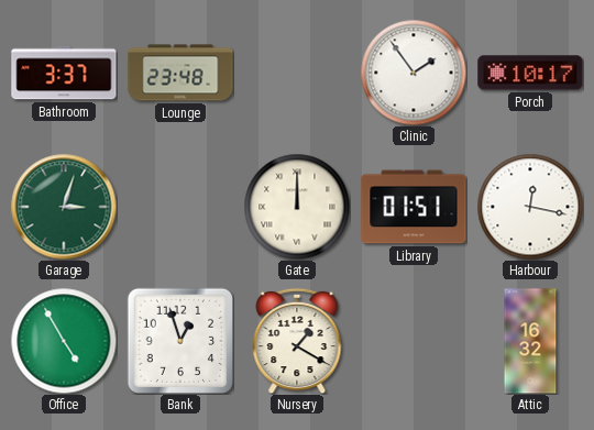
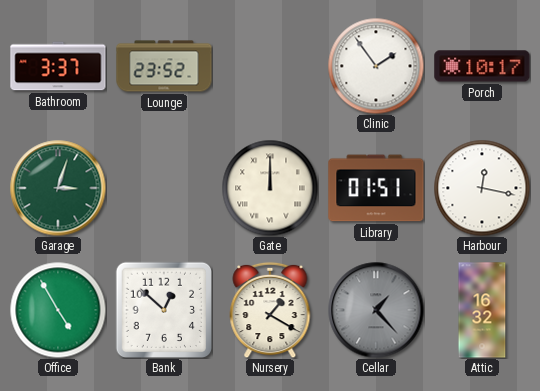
Lounge: 23:48 -> 23:52 (164, 66)
Bank: 12:57 -> 12:52 (163, 309)
Cellar: none -> 1:23 (376, 310)
